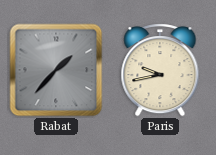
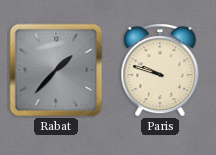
Paris: 9:43 -> 9:48 (160, 70)
